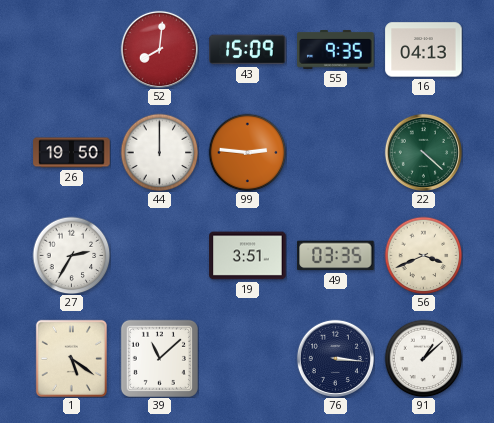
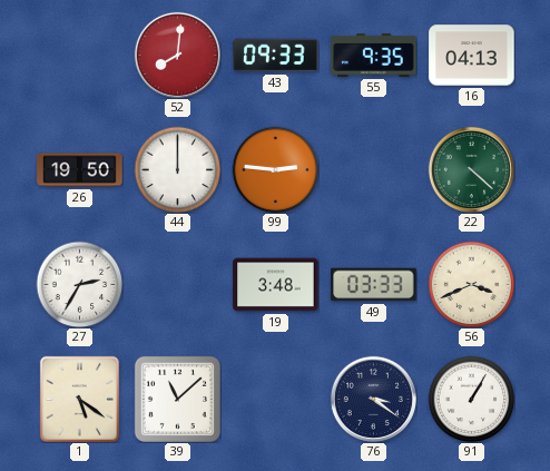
43: 15:09 -> 09:33 (276, 56)
19: 3:51 -> 3:48 (276, 285)
49: 03:35 -> 03:33 (374, 285)
76: 3:16 -> 3:21 (373, 399)
91: 1:08 -> 1:05 (471, 399)
